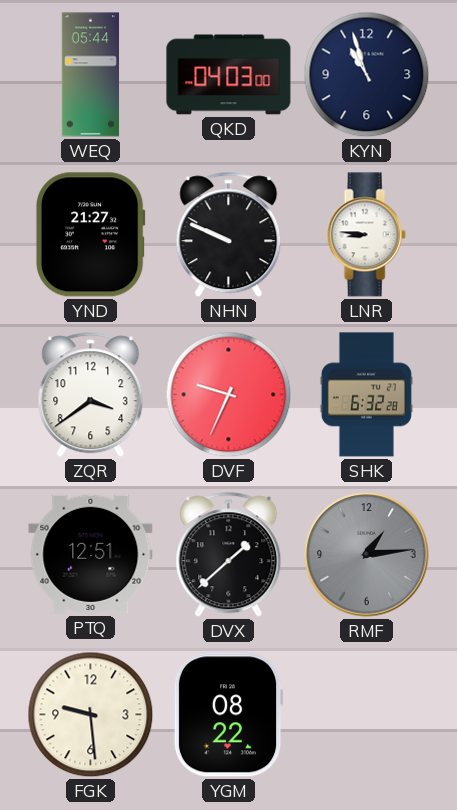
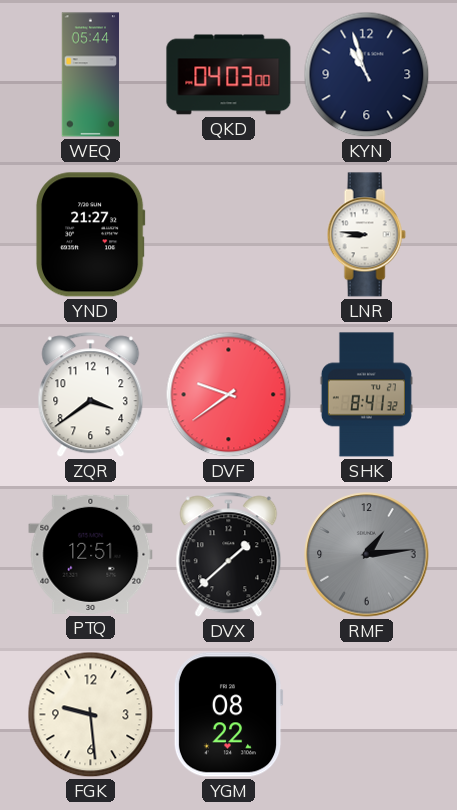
NHN: 9:49 -> none (229, 235)
DVF: 9:34 -> 9:39 (229, 395)
SHK: 6:32 -> 8:41 (366, 395)
